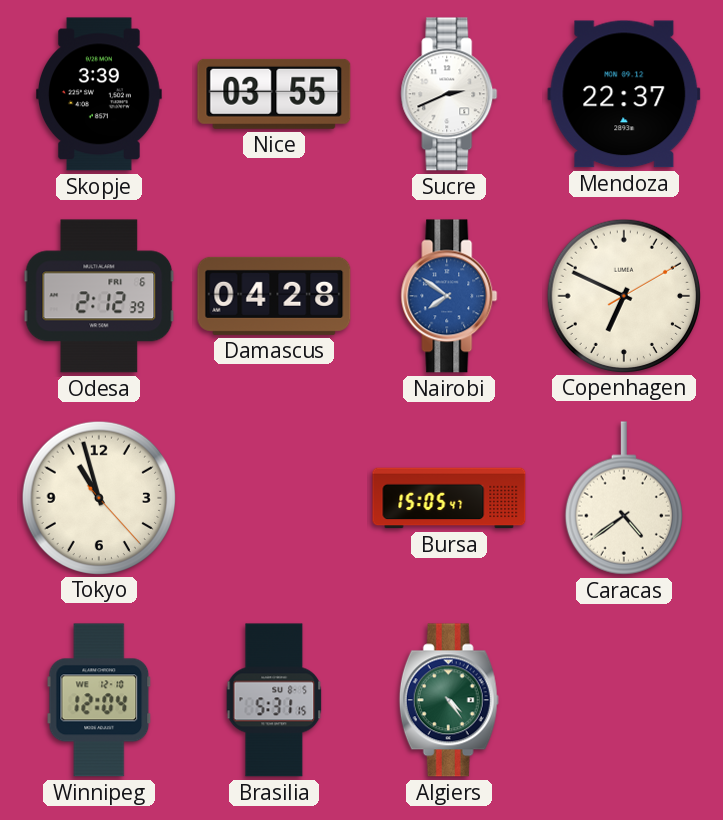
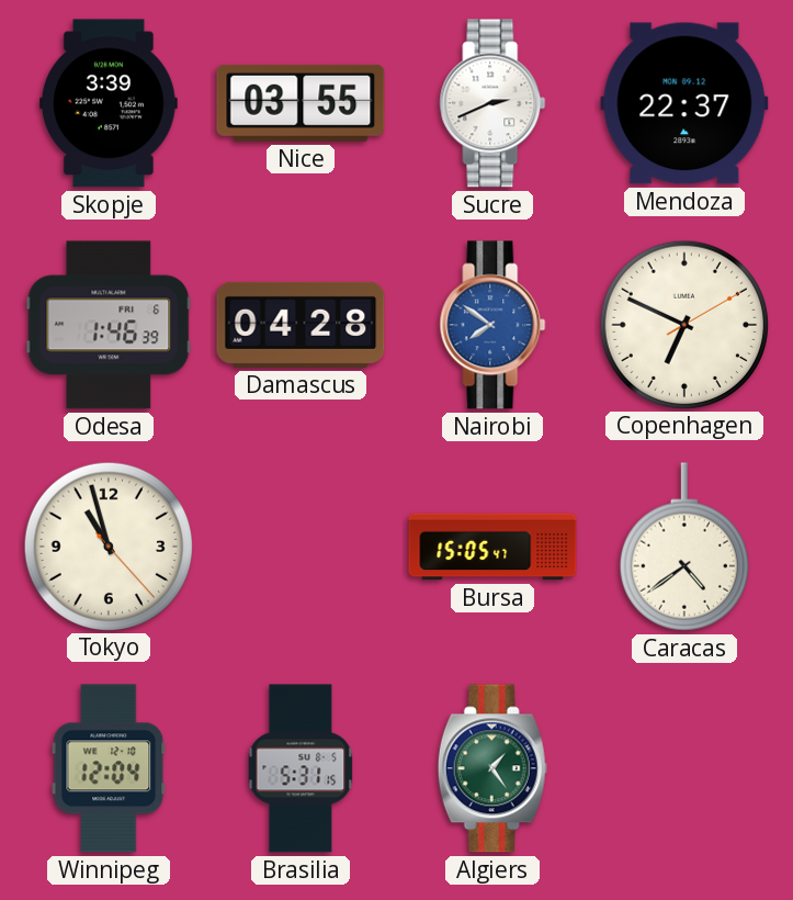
Odesa: 2:12 -> 1:46 (109, 325)
Algiers: 4:24 -> 1:24 (492, 768)
